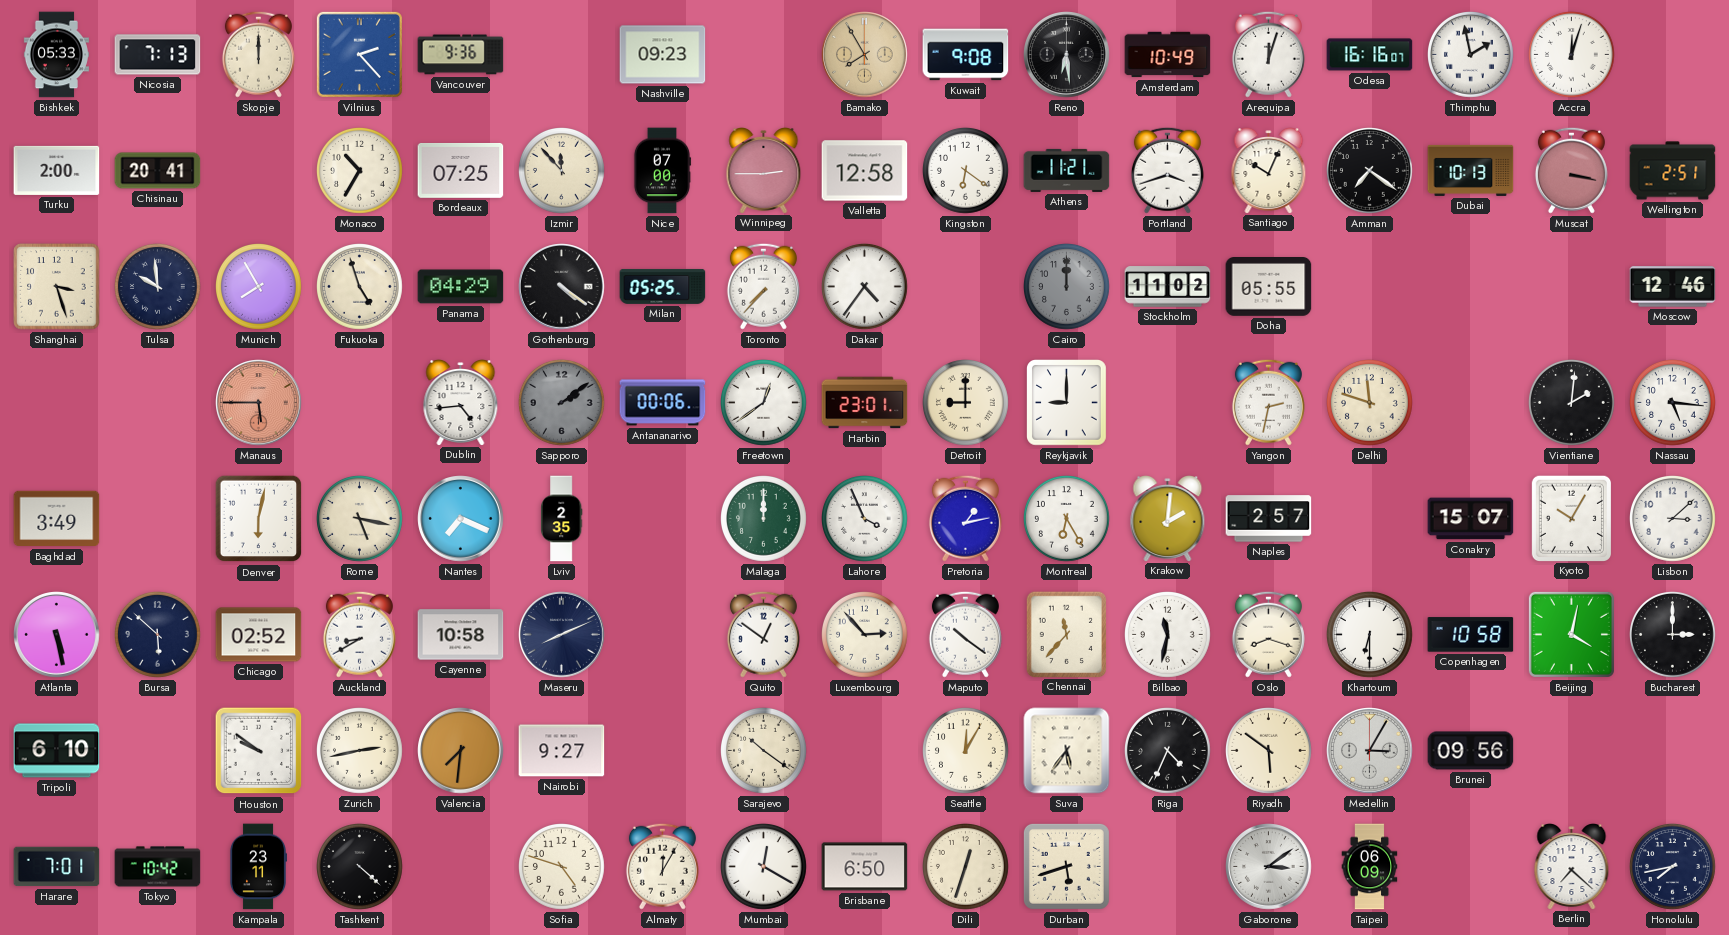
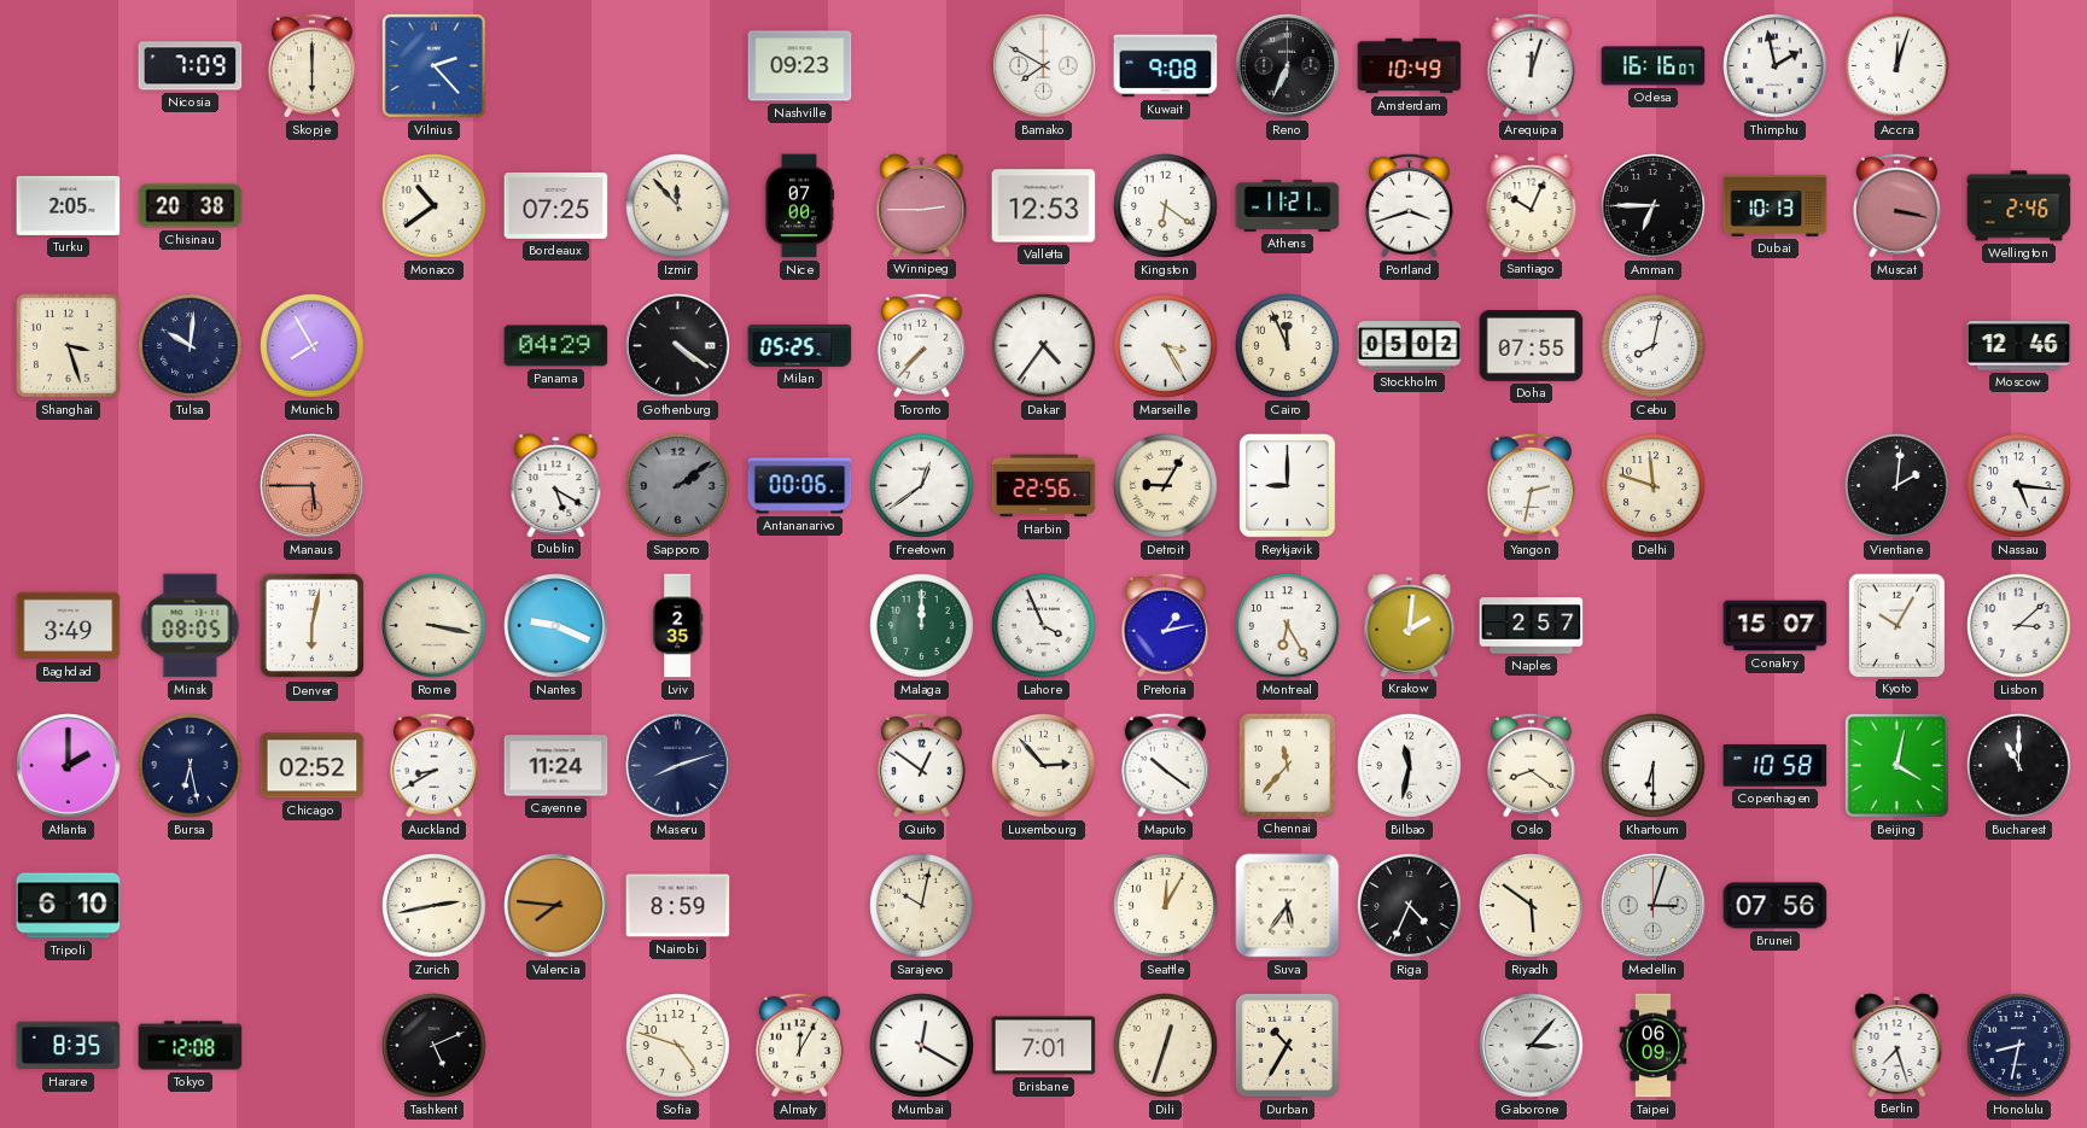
Bishkek: 05:33 -> none (56, 55)
Nicosia: 7:13 -> 7:09 (191, 66)
Skopje: 12:00 -> 6:00 (311, 65)
Vancouver: 9:36 -> none (461, 55)
Bamako: 7:55 -> 7:50 (1044, 66)
Bamako dial: champagne -> white (1044, 66)
Reno: 6:29 -> 6:34 (1288, 66)
Turku: 2:00 -> 2:05 (69, 205)
Chisinau: 20:41 -> 20:38 (191, 206)
Monaco: 10:35 -> 10:39 (435, 206)
Valletta: 12:58 -> 12:53 (1044, 206)
Amman: 7:21 -> 6:45 (1654, 206)
Wellington: 2:51 -> 2:46 (2019, 206)
Tulsa: 9:59 -> 10:01 (191, 346)
Fukuoka: 4:57 -> none (360, 287)
Marseille: none -> 3:25 (1166, 346)
Cairo: 12:00 -> 11:56 (1288, 346)
Cairo dial: grey -> cream (1288, 346)
Stockholm: 11:02 -> 05:02 (1410, 346)
Doha: 05:55 -> 07:55 (1532, 346)
Cebu: none -> 8:02 (1654, 346)
Dublin: 4:44 -> 5:20 (556, 486)
Harbin: 23:01 -> 22:56 (1044, 486)
Detroit: 9:00 -> 9:05 (1166, 486)
Minsk: none -> 08:05 (191, 626)
Rome: 5:17 -> 3:17 (435, 626)
Nantes: 7:19 -> 9:19 (556, 626)
Atlanta: 5:28 -> 2:00 (69, 766)
Bursa: 5:52 -> 6:28 (191, 766)
Cayenne: 10:58 -> 11:24 (556, 766)
Maseru: 8:11 -> 8:12 (678, 766)
Oslo: 8:18 -> 8:21 (1531, 765)
Bucharest: 3:00 -> 11:00 (2019, 766)
Houston: 9:51 -> none (259, 751)
Valencia: 7:31 -> 7:46 (556, 906)
Nairobi: 9:27 -> 8:59 (678, 906)
Sarajevo: 10:21 -> 10:02 (922, 906)
Medellin: 3:05 -> 3:03 (1654, 906)
Brunei: 09:56 -> 07:56 (1776, 906)
Harare: 7:01 -> 8:35 (69, 1046)
Tokyo: 10:42 -> 12:08 (191, 1046)
Kampala: 23:11 -> none (257, 867)
Tashkent: 4:22 -> 5:11 (435, 1046)
Brisbane: 6:50 -> 7:01 (1044, 1046)
Durban: 5:42 -> 10:35 (1287, 1045)
Gaborone: 3:09 -> 3:07 (1532, 1046)
Berlin: 7:22 -> 7:27 (1897, 1046)
Honolulu: 7:43 -> 8:32 (2019, 1046)
